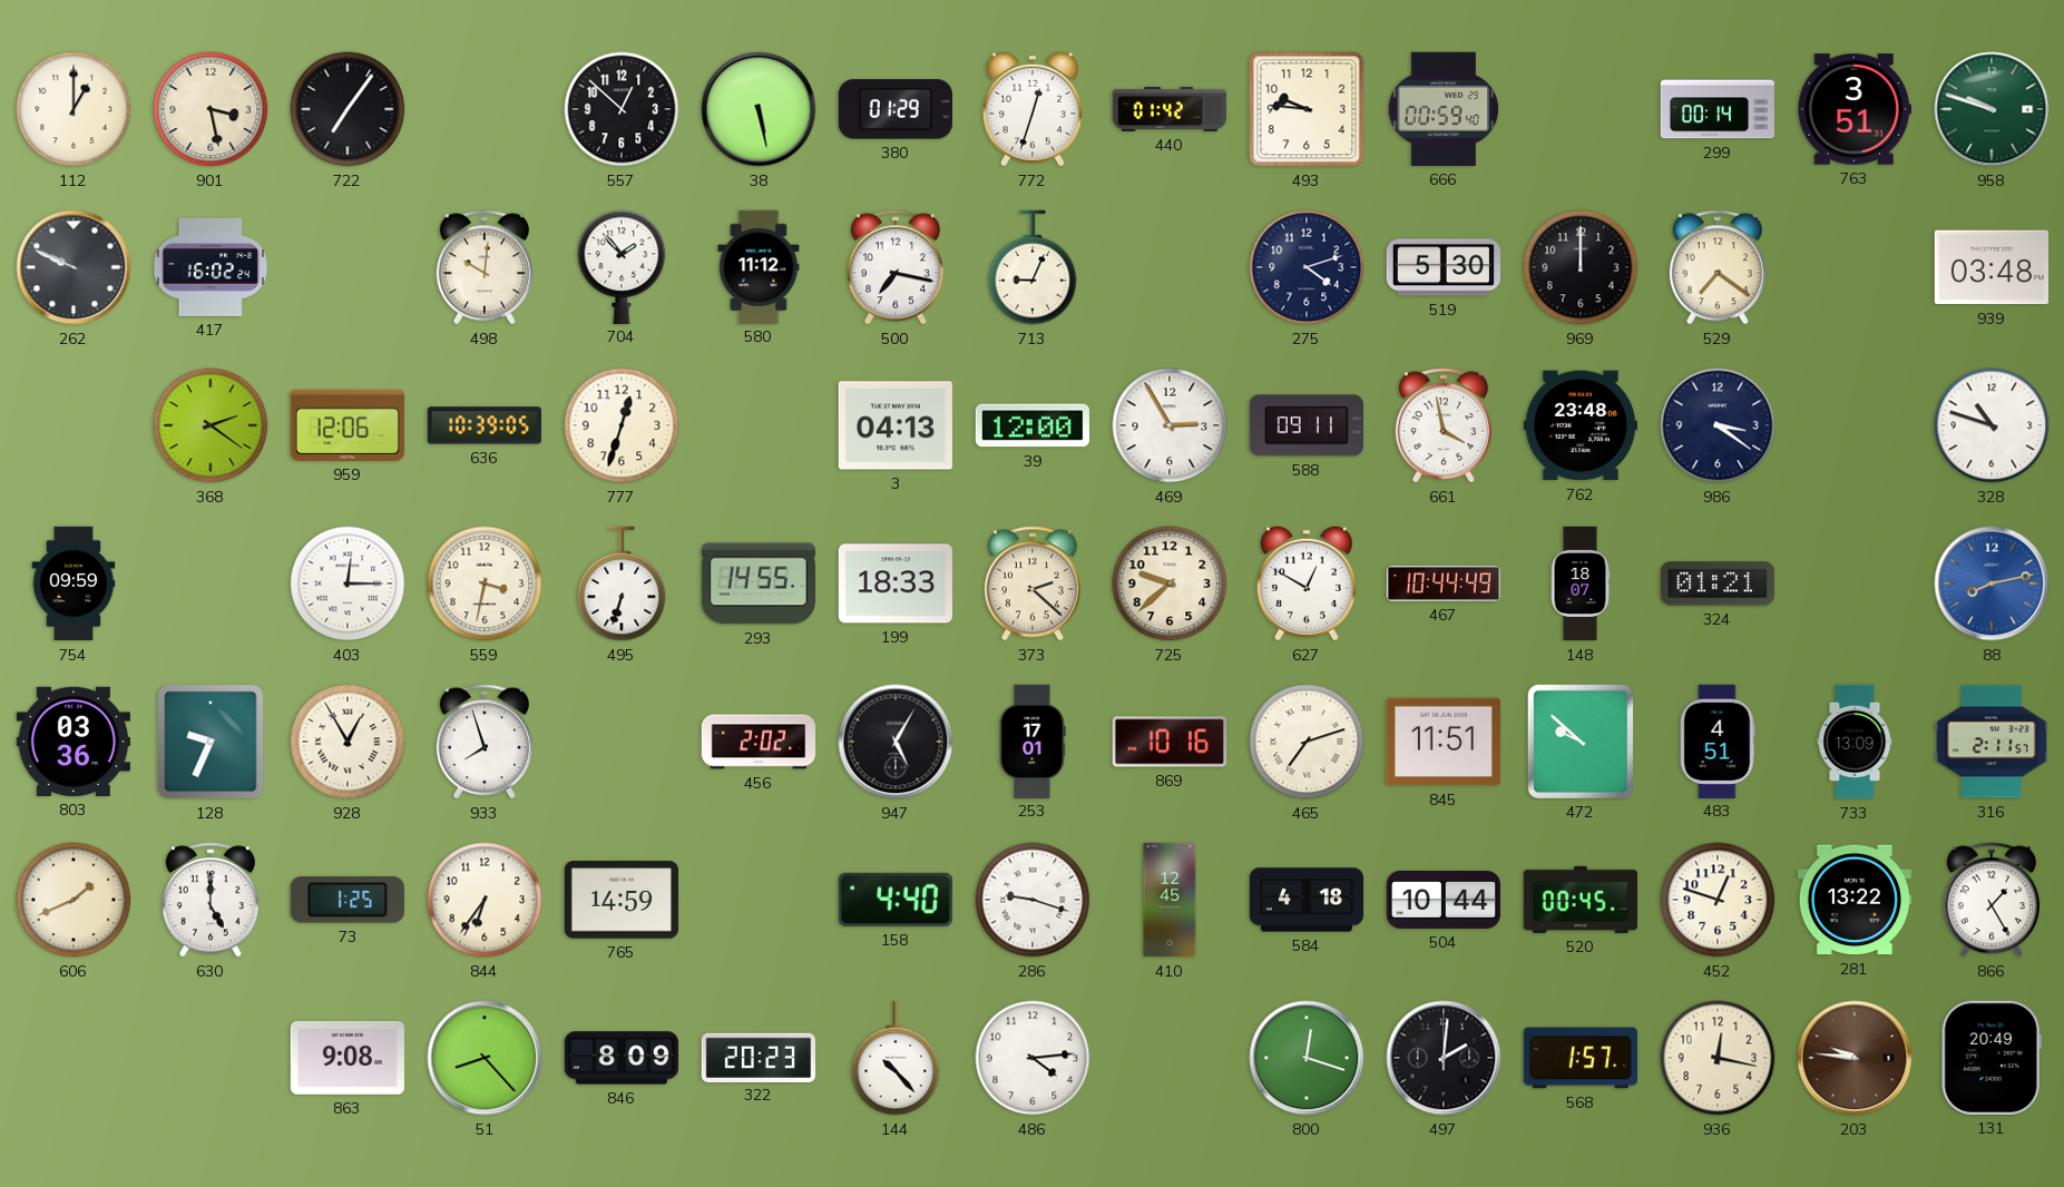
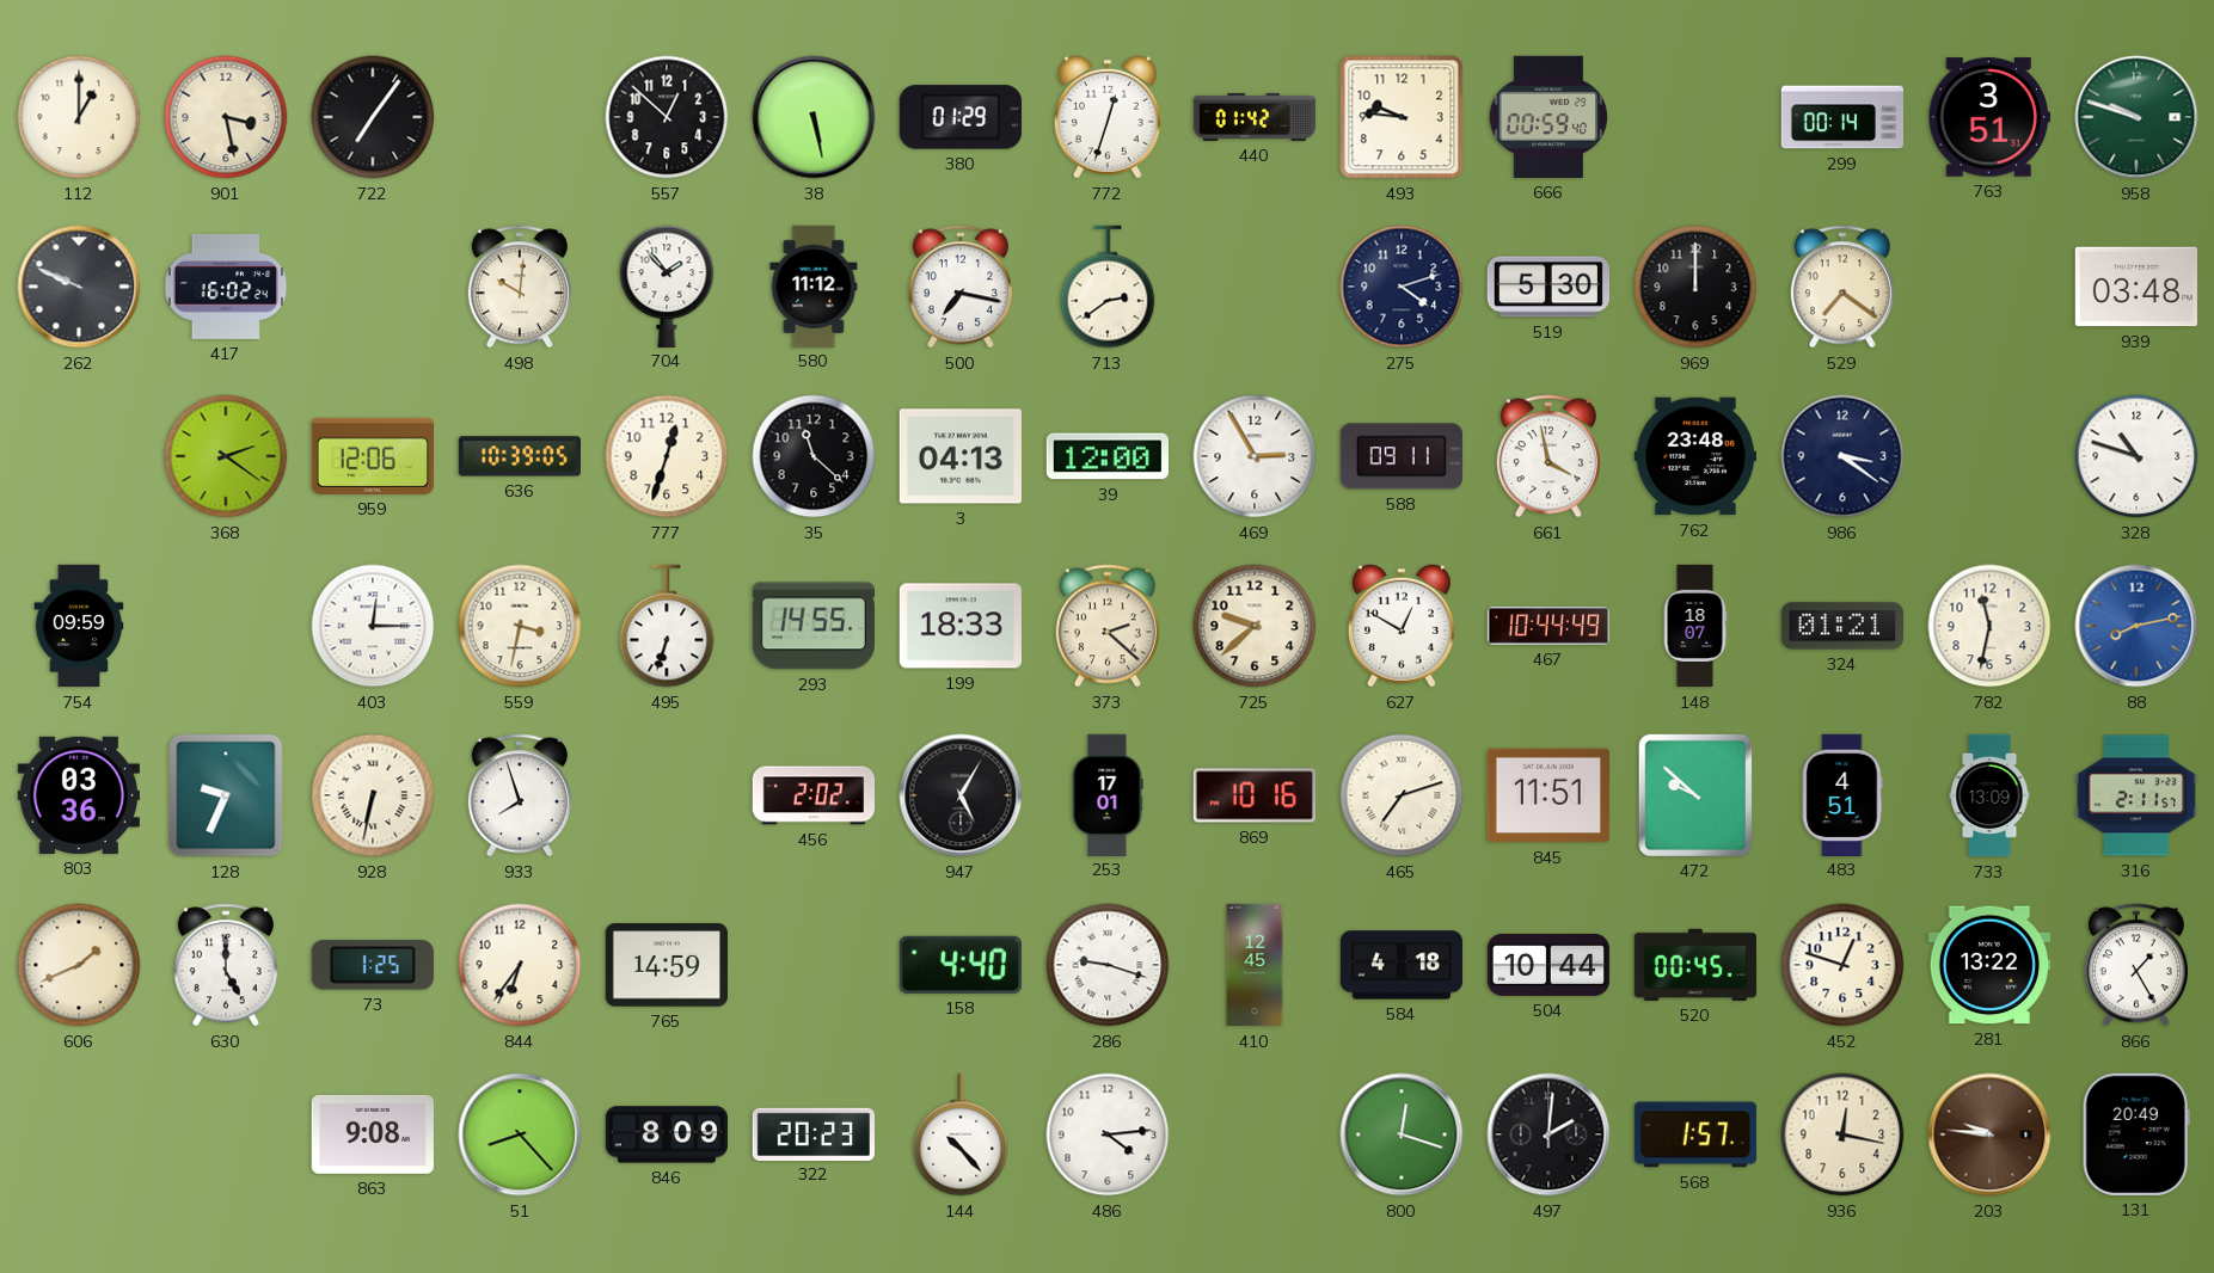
713: 9:04 -> 2:39 (1108, 287)
35: none -> 11:22 (814, 456)
782: none -> 11:32 (1989, 626)
928: 12:55 -> 6:32 (373, 795)
